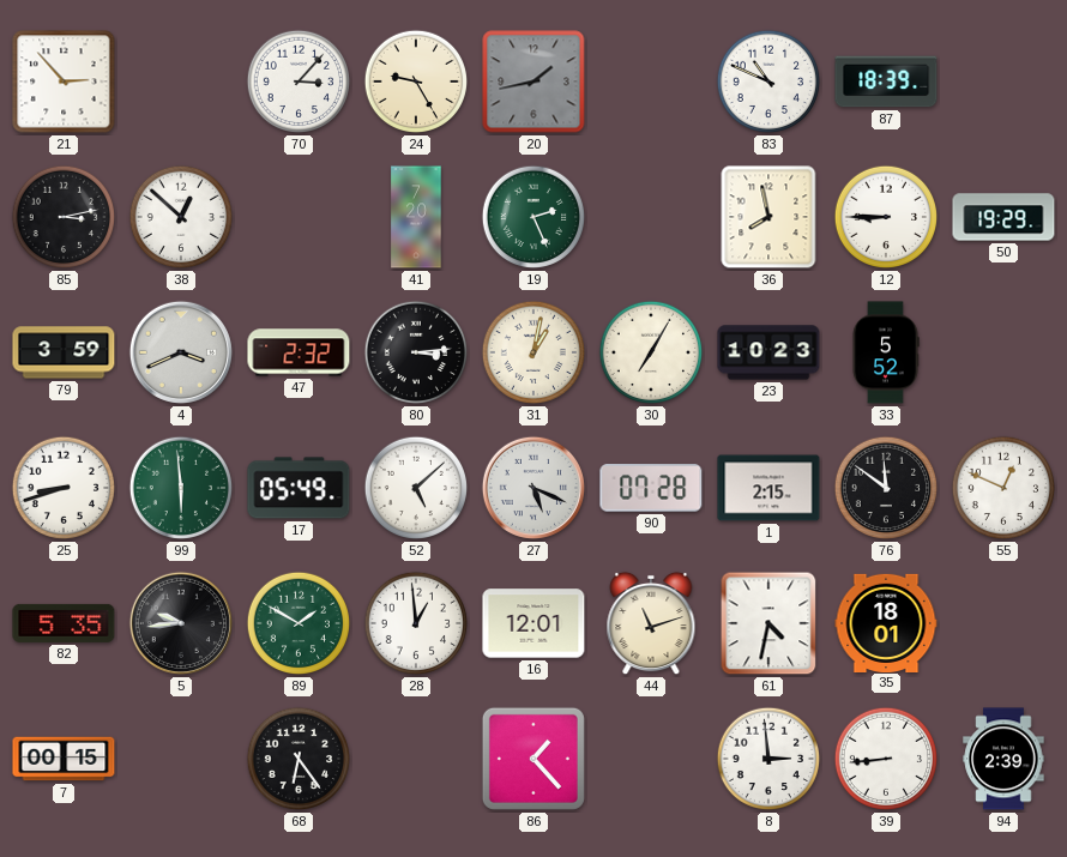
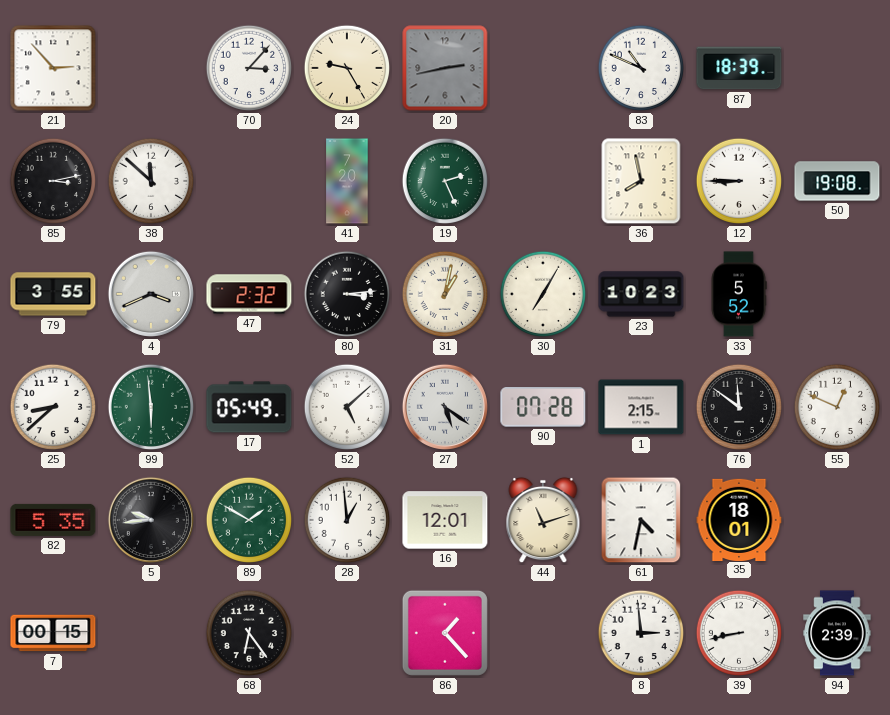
20: 1:43 -> 2:43 (445, 68)
38: 12:52 -> 11:52 (151, 181)
50: 19:29 -> 19:08 (837, 181)
79: 3:59 -> 3:55 (53, 294)
25: 8:42 -> 8:38 (53, 407)
27: 5:19 -> 5:21 (445, 407)
39: 8:44 -> 8:43 (739, 633)
